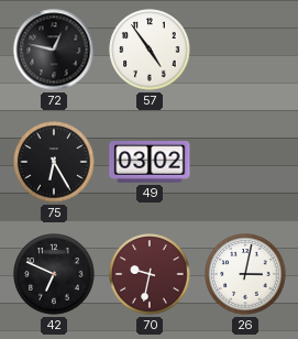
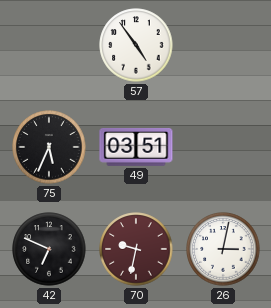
72: 12:47 -> none (54, 50)
75: 6:25 -> 5:34 (49, 147)
49: 03:02 -> 03:51 (136, 148)
